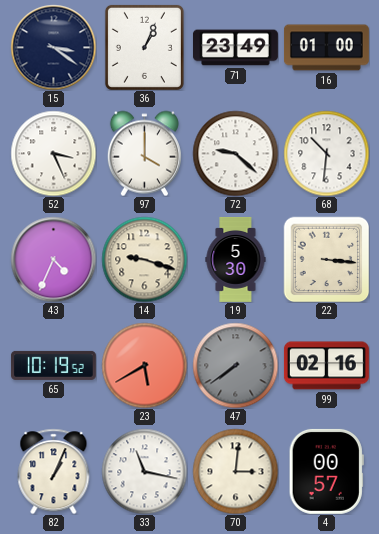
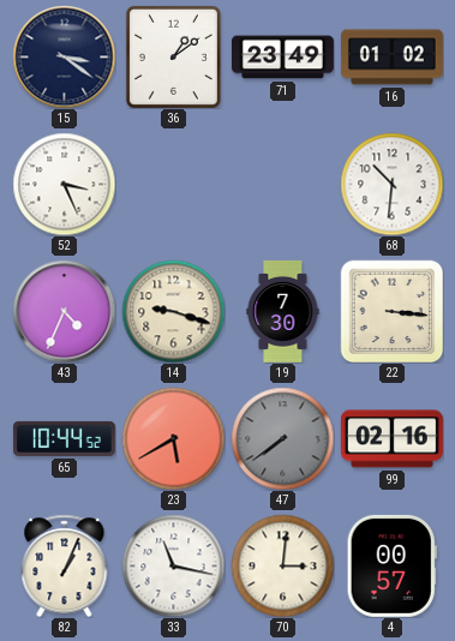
36: 1:04 -> 1:09 (173, 56)
16: 01:00 -> 01:02 (391, 58)
97: 4:00 -> none (144, 153)
72: 9:22 -> none (235, 153)
19: 5:30 -> 7:30 (283, 311)
65: 10:19 -> 10:44 (64, 438)
